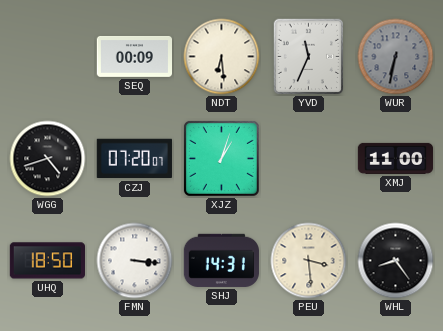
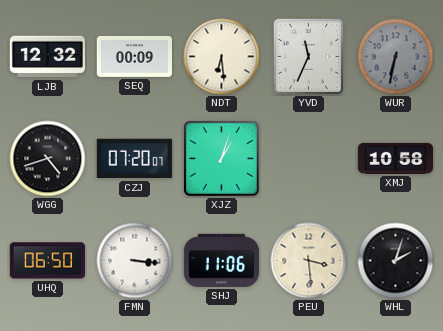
LJB: none -> 12:32 (47, 57)
XMJ: 11:00 -> 10:58 (396, 158)
UHQ: 18:50 -> 06:50 (47, 261)
SHJ: 14:31 -> 11:06 (221, 260)
WHL: 8:24 -> 2:03 (396, 261)
